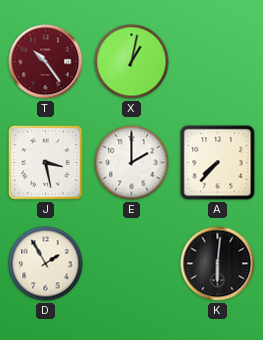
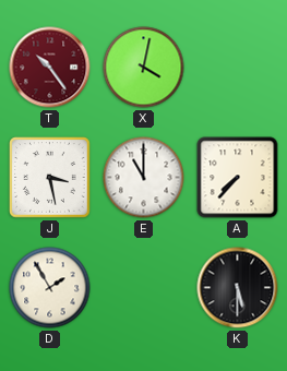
X: 1:02 -> 4:02 (144, 68)
E: 2:00 -> 11:00 (144, 178)
K: 6:01 -> 5:30 (238, 288)
